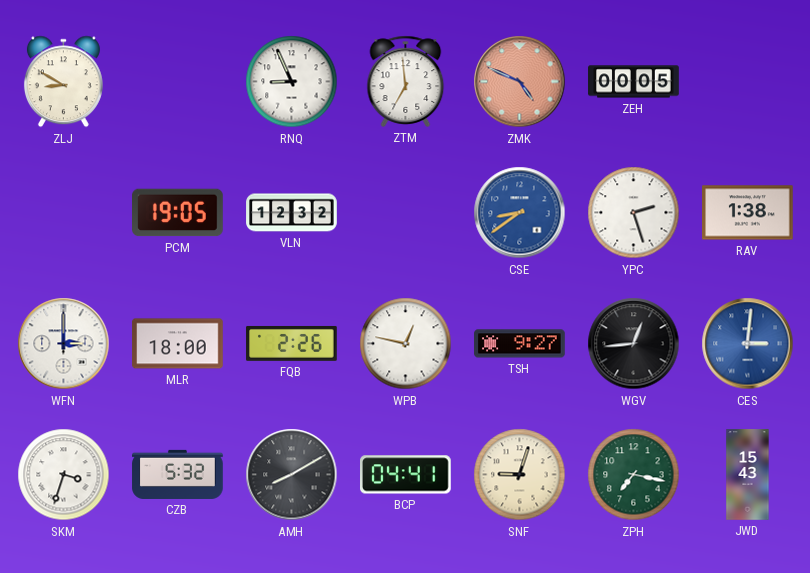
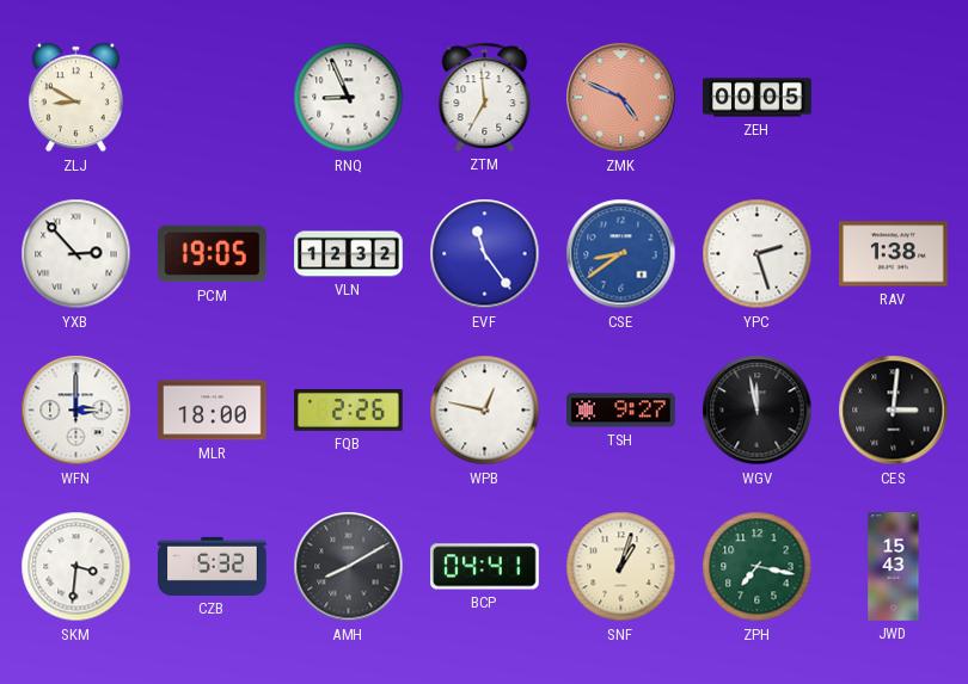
YXB: none -> 2:53 (76, 254)
EVF: none -> 11:24 (485, 254)
WGV: 12:44 -> 11:58 (758, 411)
CES dial: blue -> black (894, 411)
SKM: 3:33 -> 3:31 (76, 567)
SNF: 9:03 -> 1:03 (621, 567)
